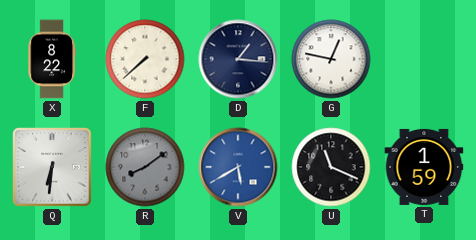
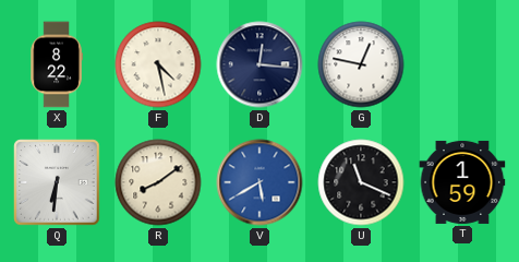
F: 7:38 -> 4:28 (158, 64)
D: 1:16 -> 12:16 (259, 64)
R dial: grey -> cream (158, 182)
